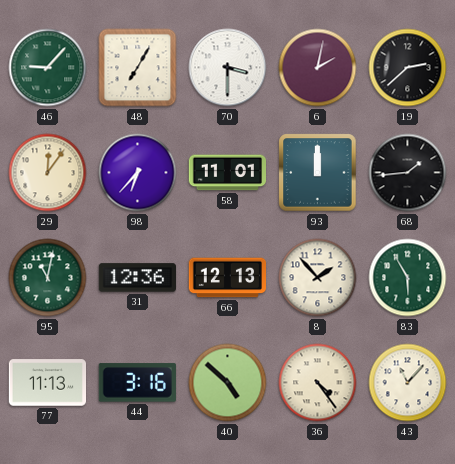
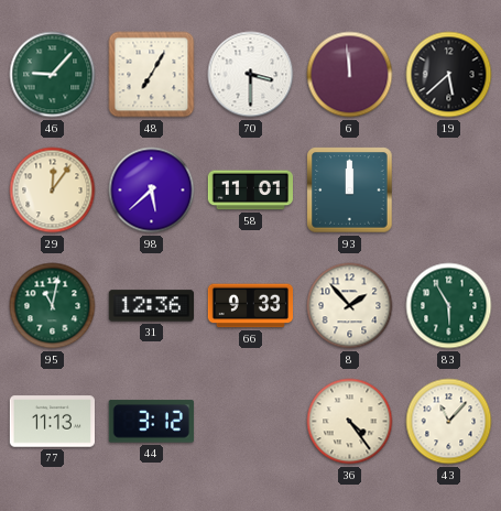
6: 2:02 -> 11:59 (350, 75)
19: 2:38 -> 5:38 (449, 75)
98: 6:37 -> 5:38 (152, 191)
68: 1:44 -> none (408, 173)
66: 12:13 -> 9:33 (250, 306)
44: 3:16 -> 3:12 (151, 422)
40: 4:52 -> none (228, 383)
